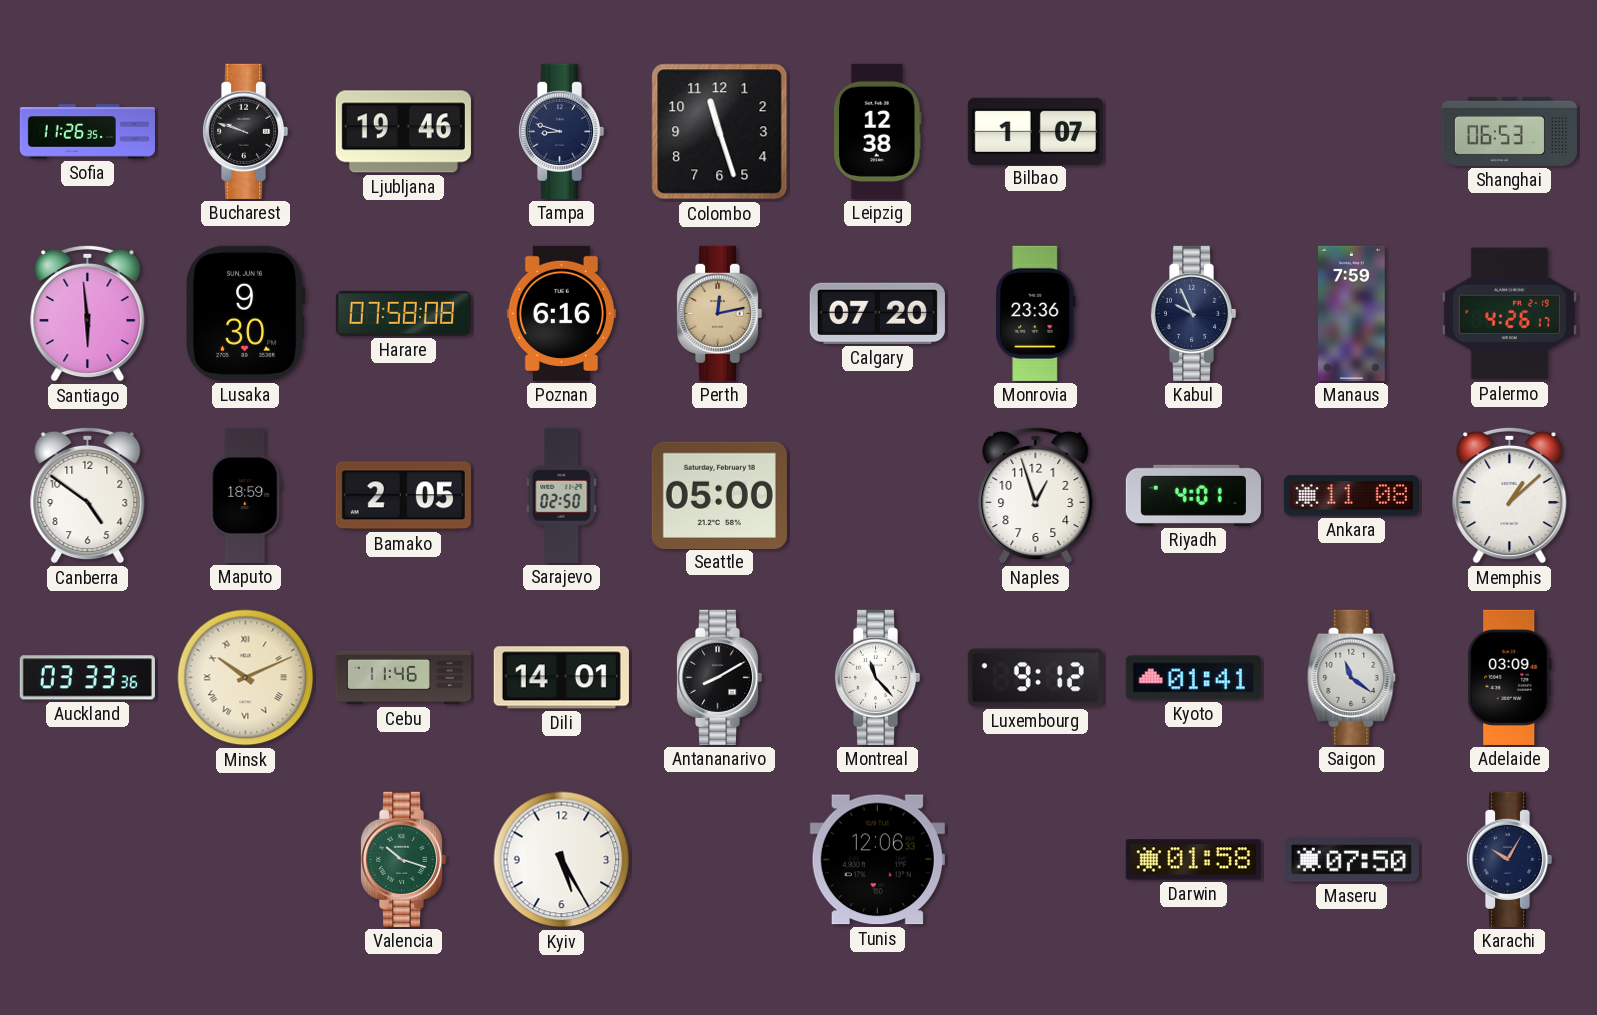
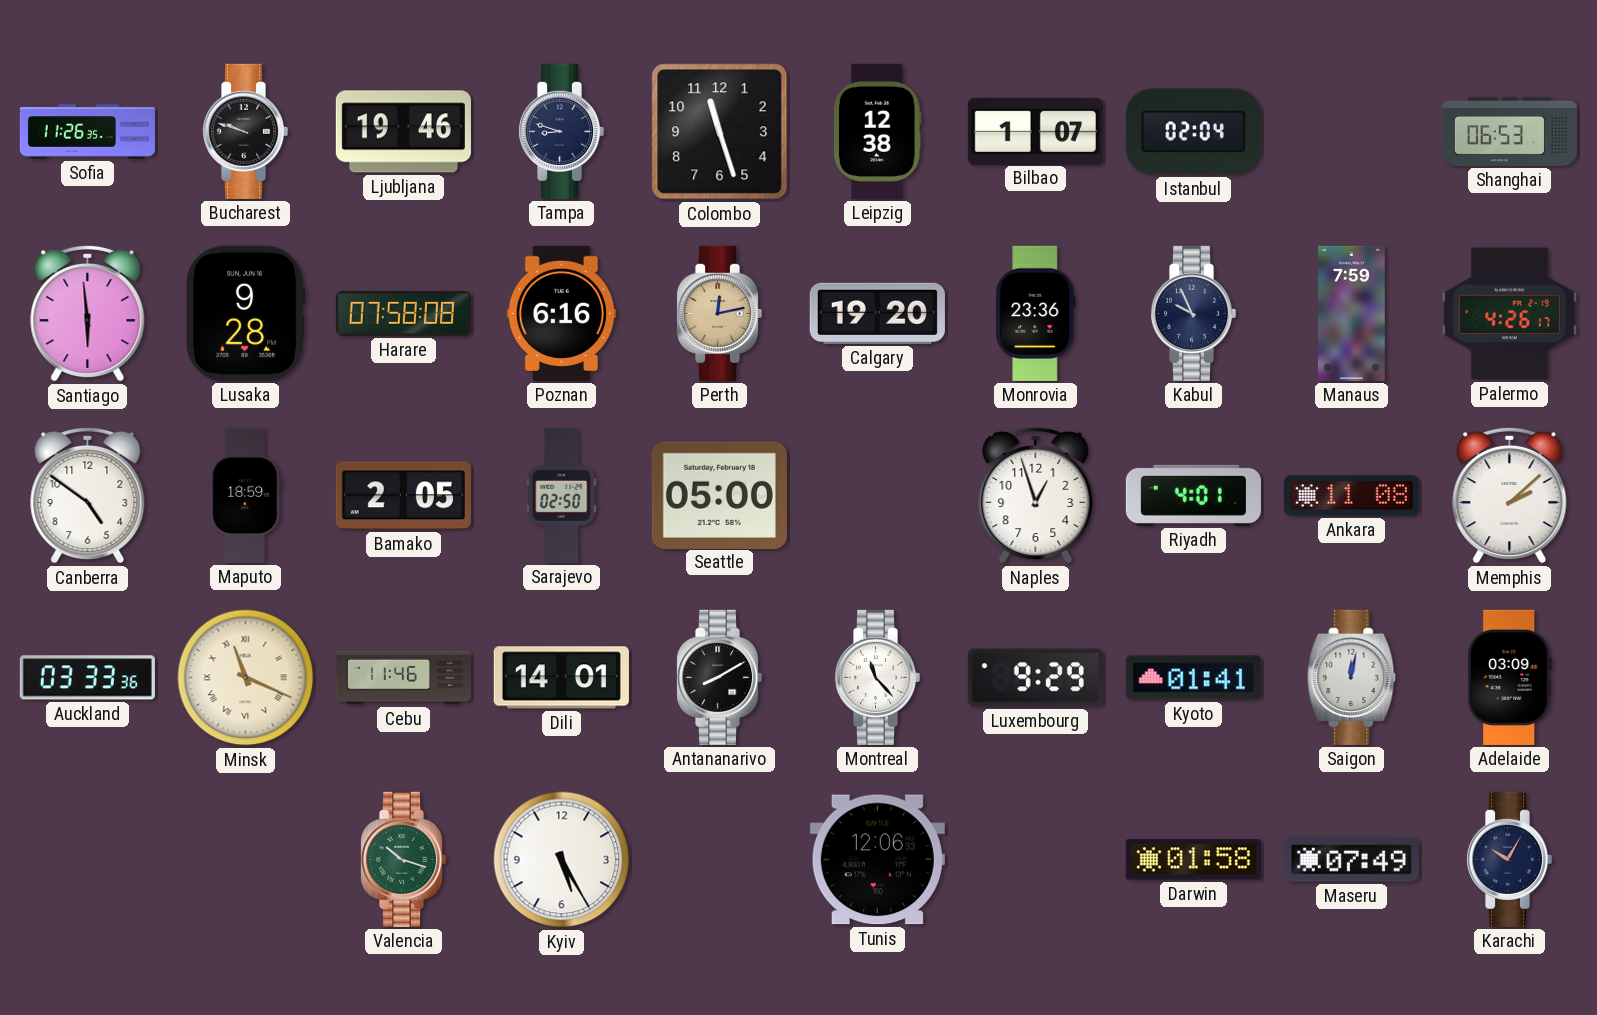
Istanbul: none -> 02:04 (1193, 132)
Lusaka: 9:30 -> 9:28 (246, 313)
Calgary: 07:20 -> 19:20 (877, 313)
Memphis: 1:08 -> 2:08 (1510, 495)
Minsk: 10:11 -> 11:19 (246, 678)
Luxembourg: 9:12 -> 9:29 (1035, 678)
Saigon: 11:21 -> 12:02 (1352, 677)
Maseru: 07:50 -> 07:49 (1351, 860)
